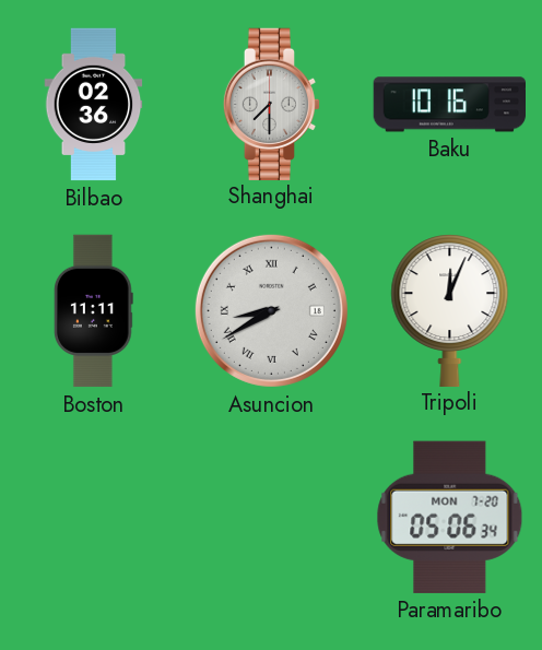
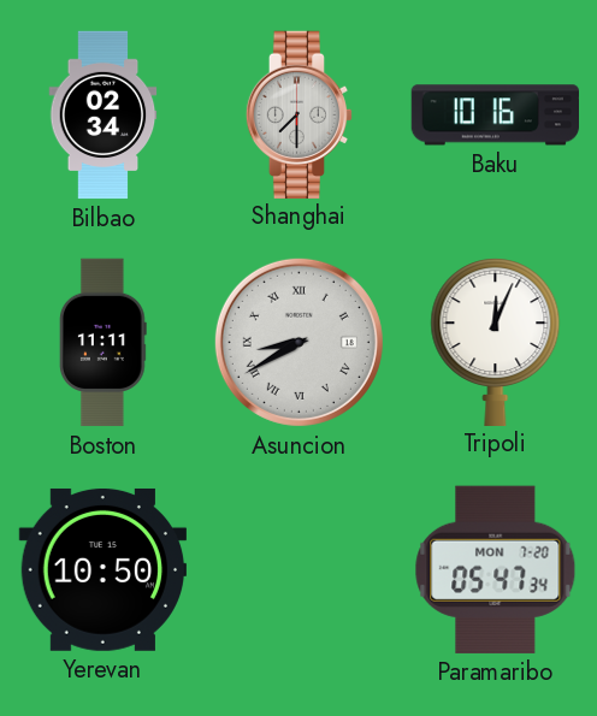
Bilbao: 02:36 -> 02:34 (104, 116)
Yerevan: none -> 10:50 (102, 569)
Paramaribo: 05:06 -> 05:47 (496, 569)
